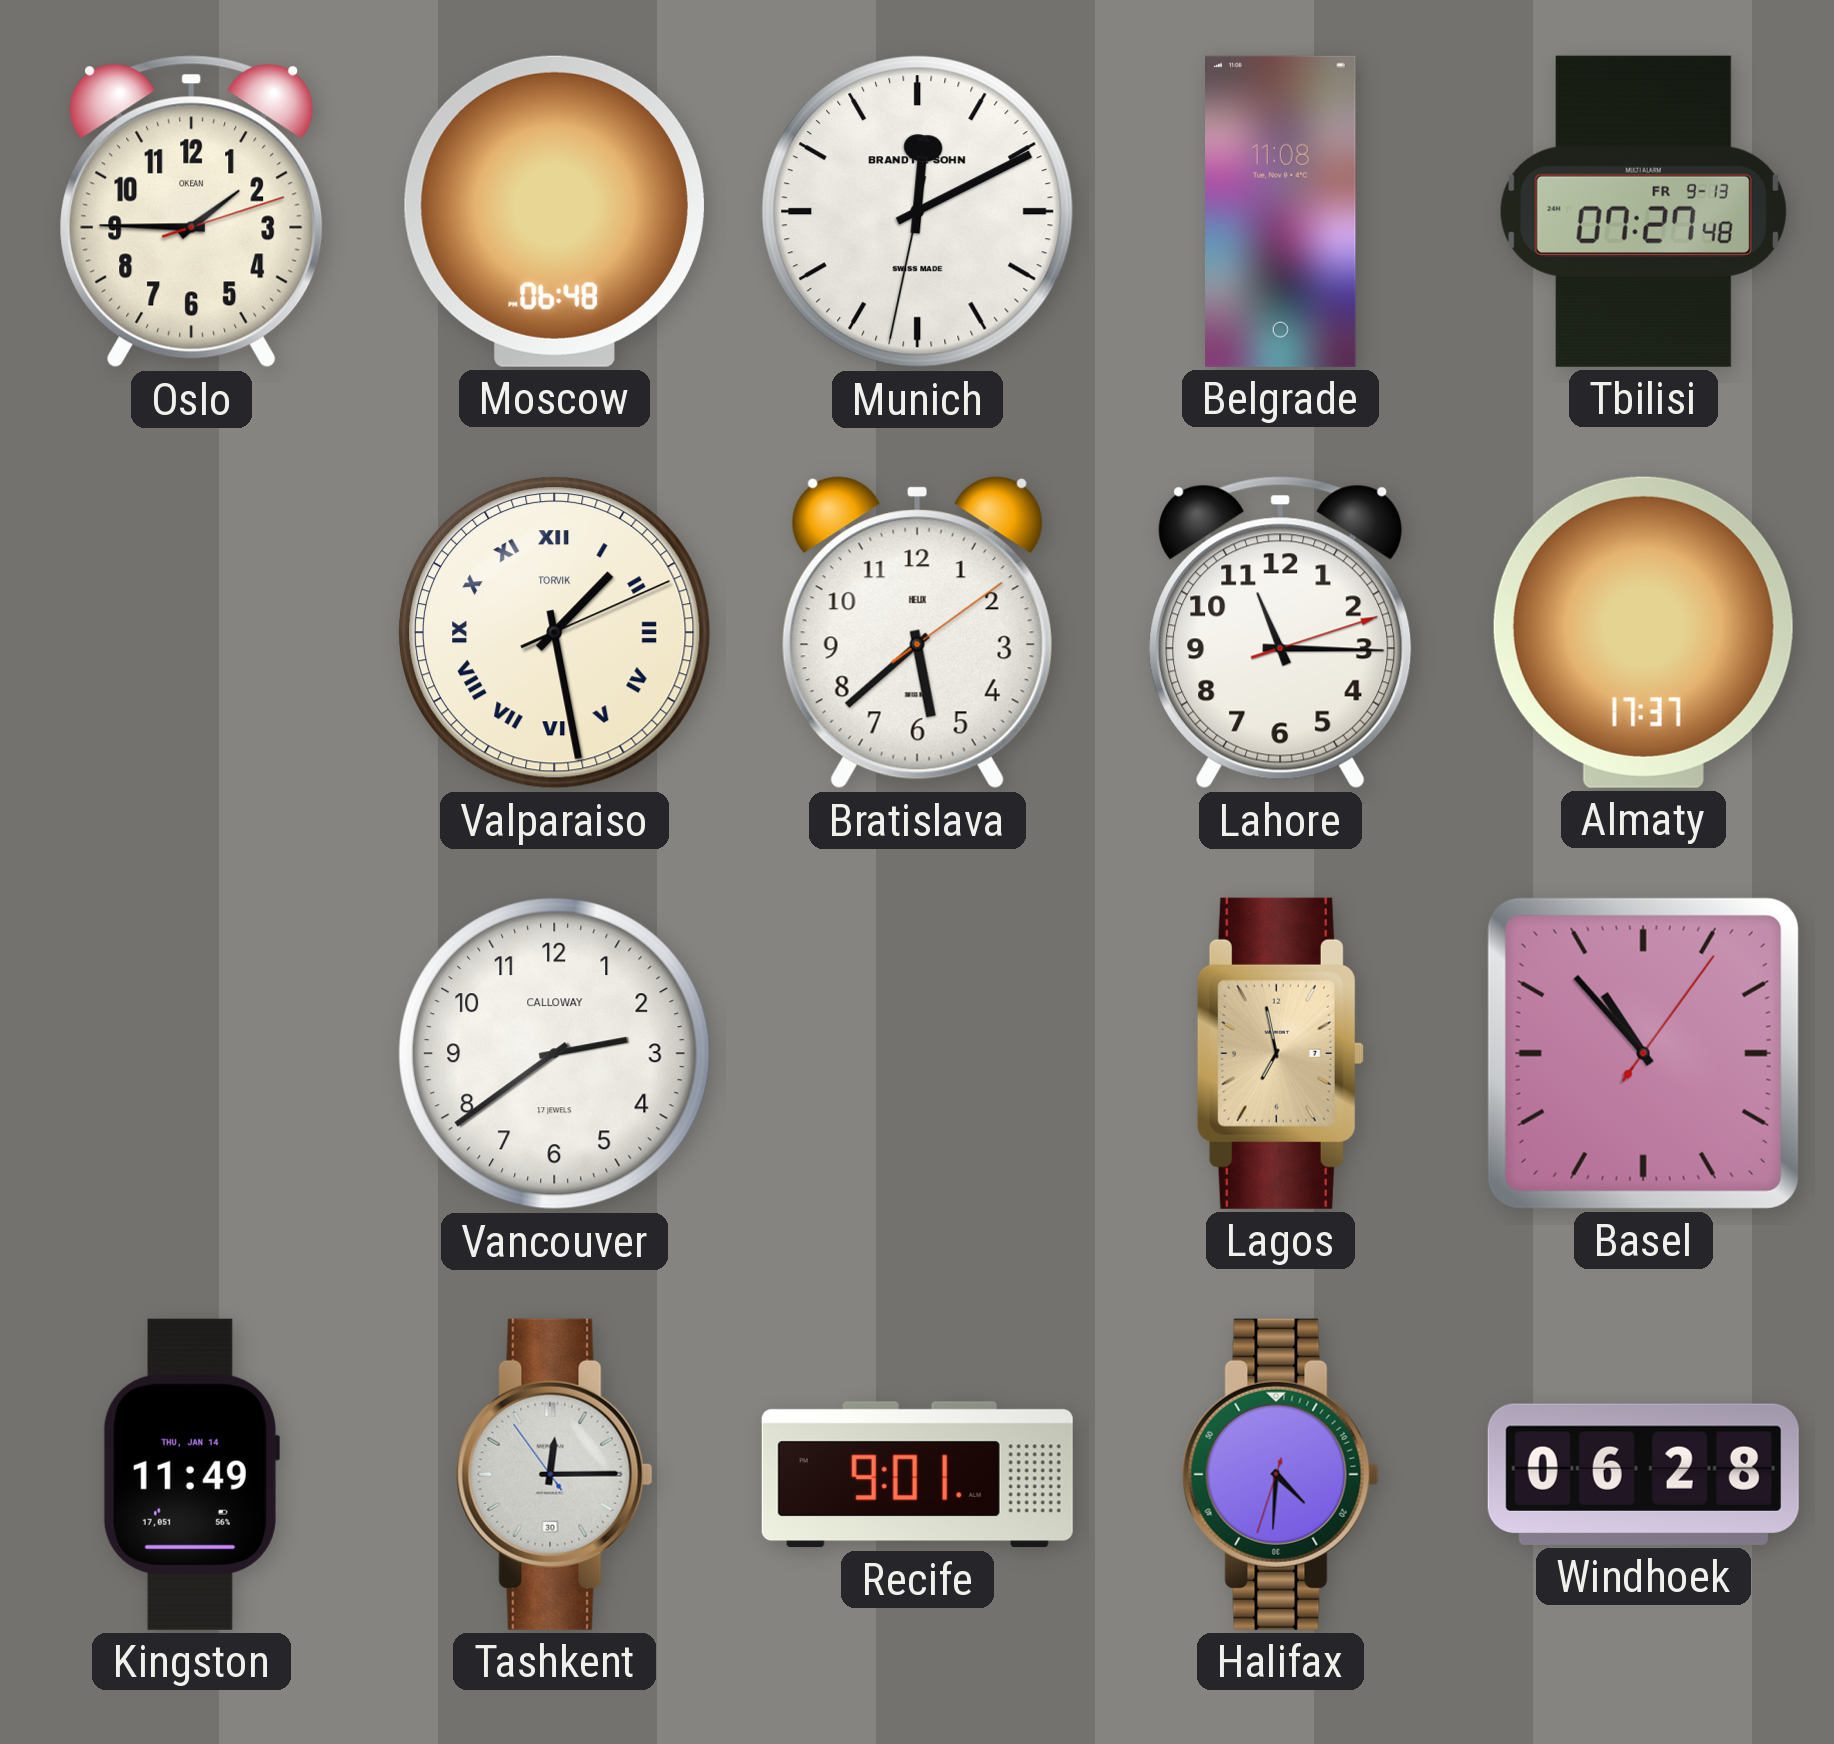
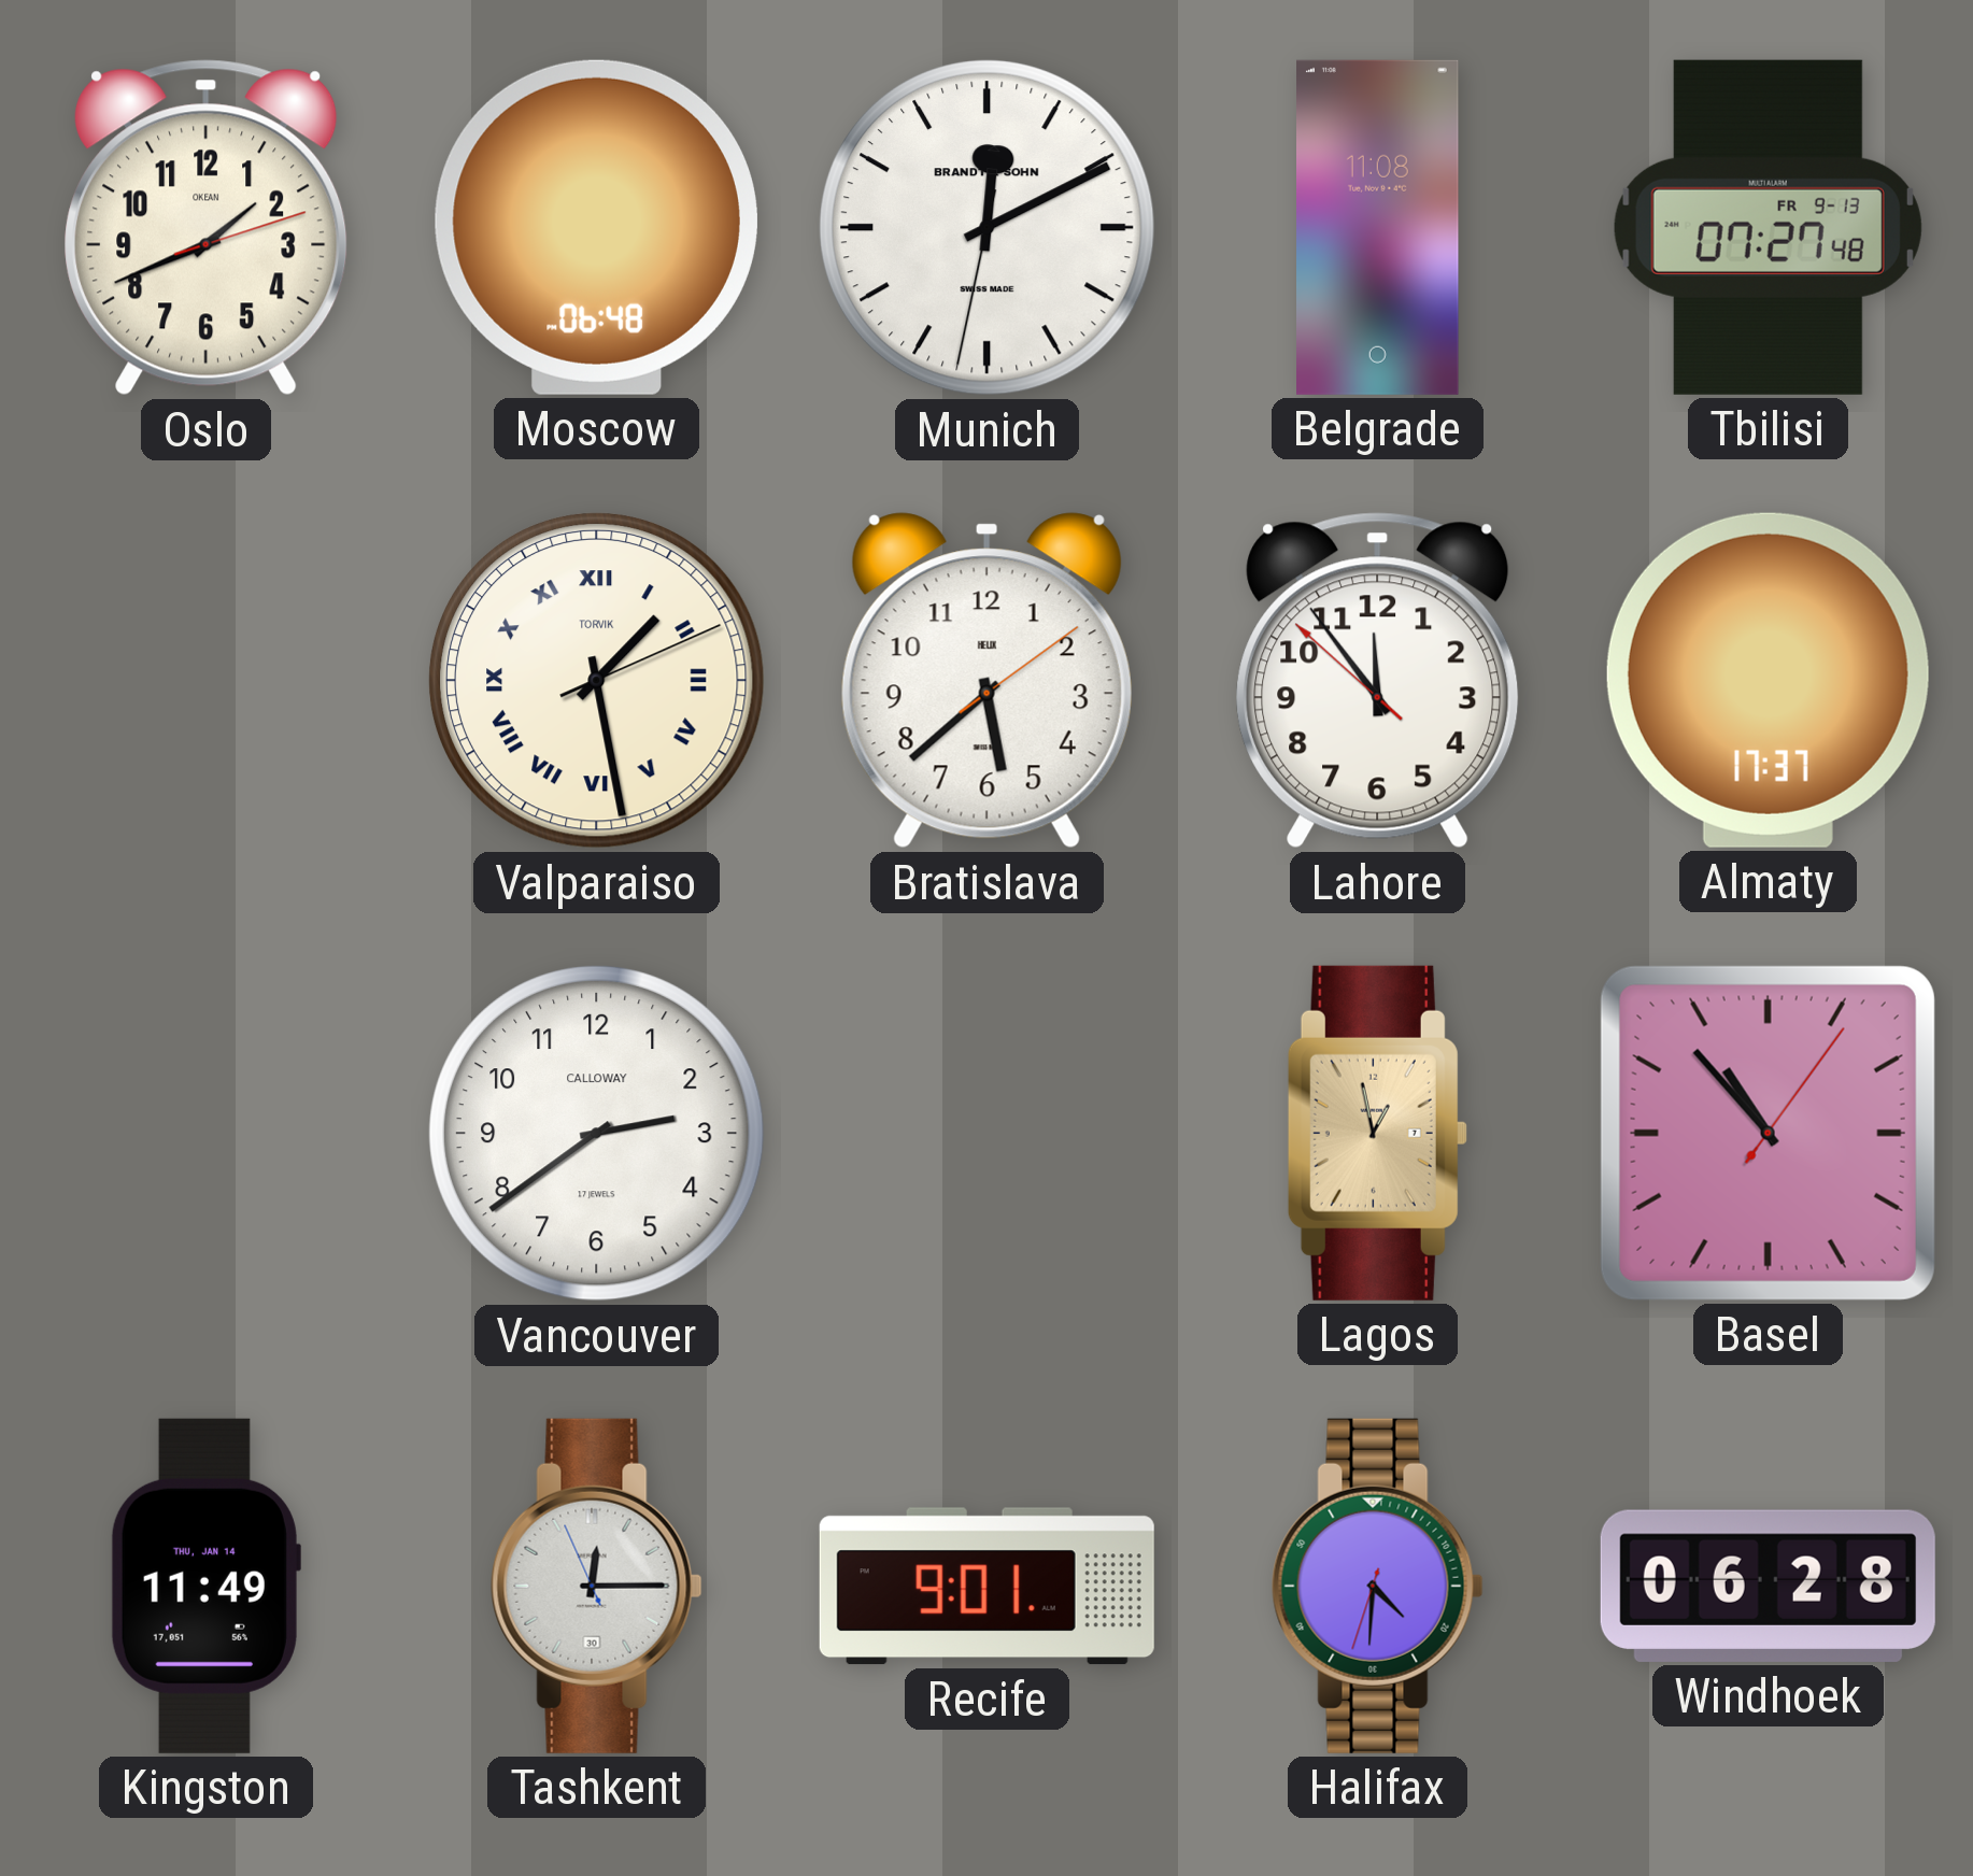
Oslo: 1:45 -> 1:41 (207, 228)
Lahore: 11:15 -> 11:53 (1378, 681)
Lagos: 6:58 -> 12:58 (1377, 1133)
Tashkent: 12:14:54 -> 12:14:56 (596, 1586)
